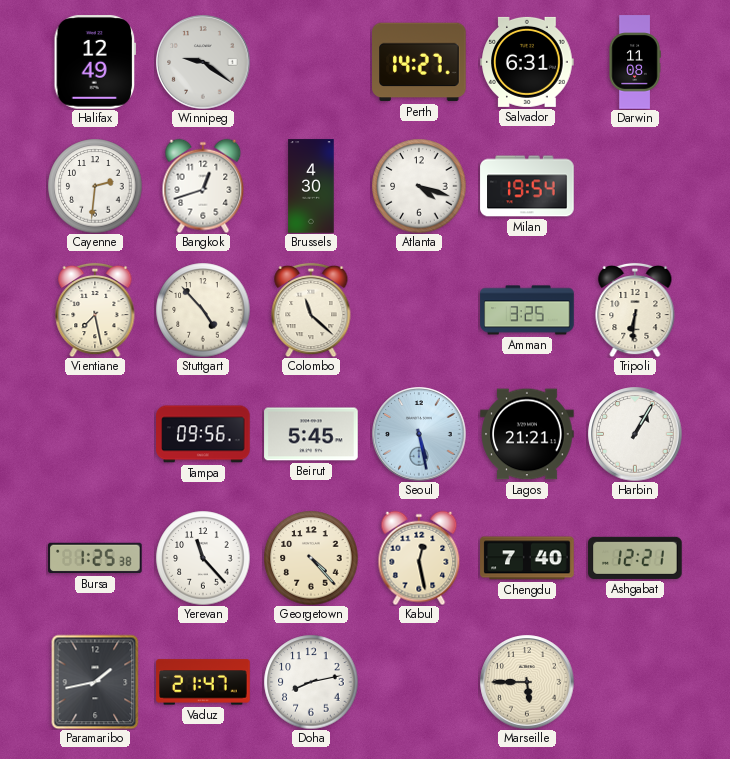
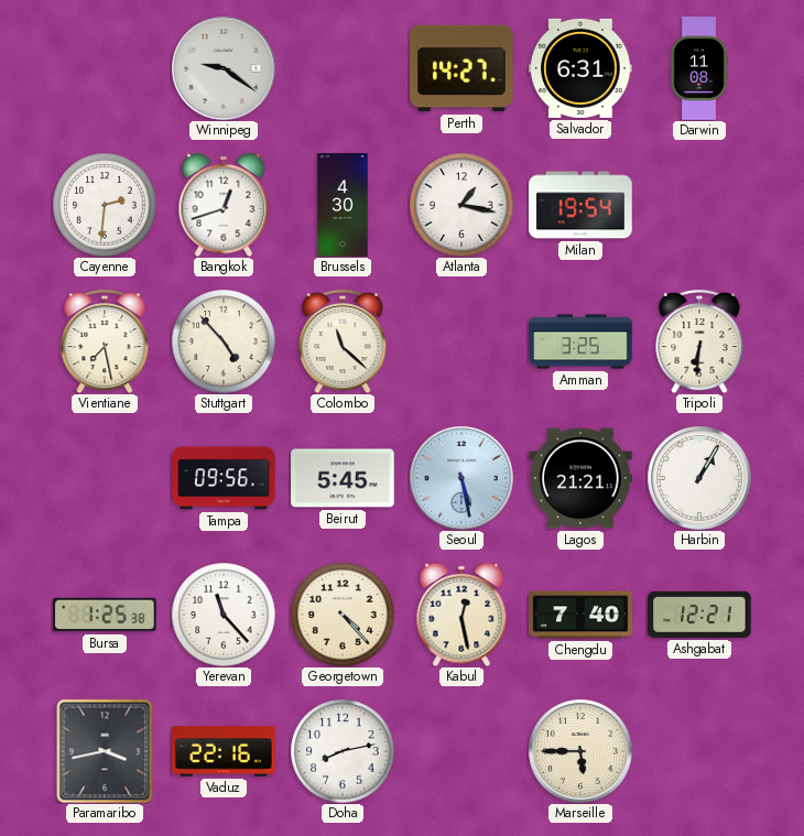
Halifax: 12:49 -> none (95, 62)
Atlanta: 4:18 -> 1:17 (461, 205)
Paramaribo: 1:43 -> 3:43 (105, 751)
Vaduz: 21:47 -> 22:16 (224, 751)
